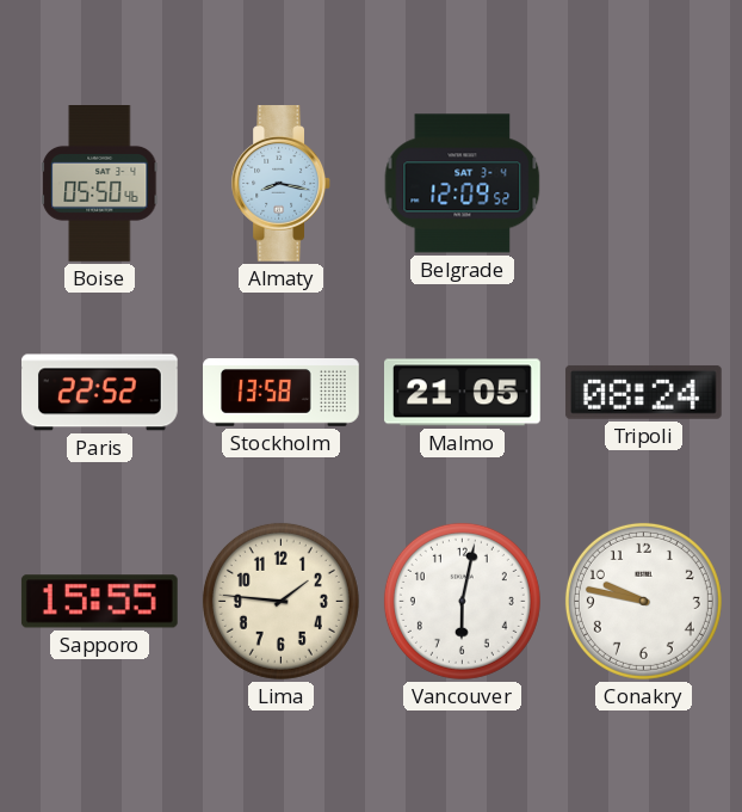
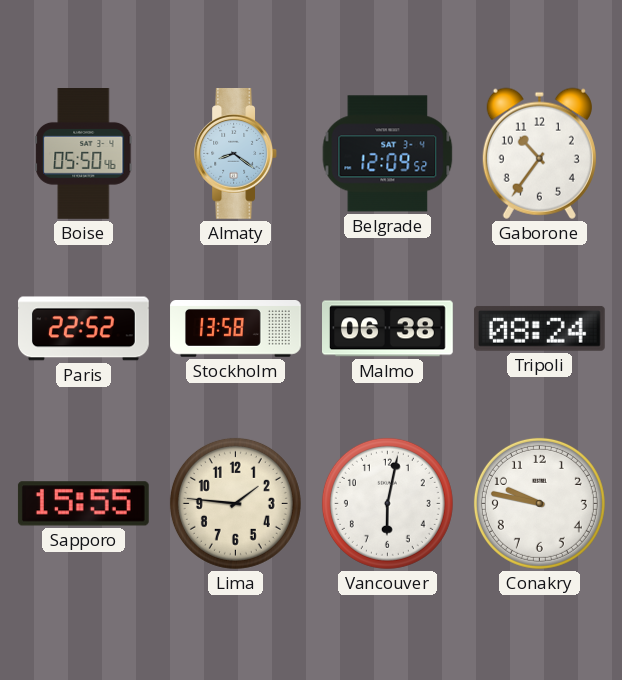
Almaty: 8:17 -> 8:21 (235, 154)
Gaborone: none -> 10:36 (539, 153)
Malmo: 21:05 -> 06:38 (388, 329)
